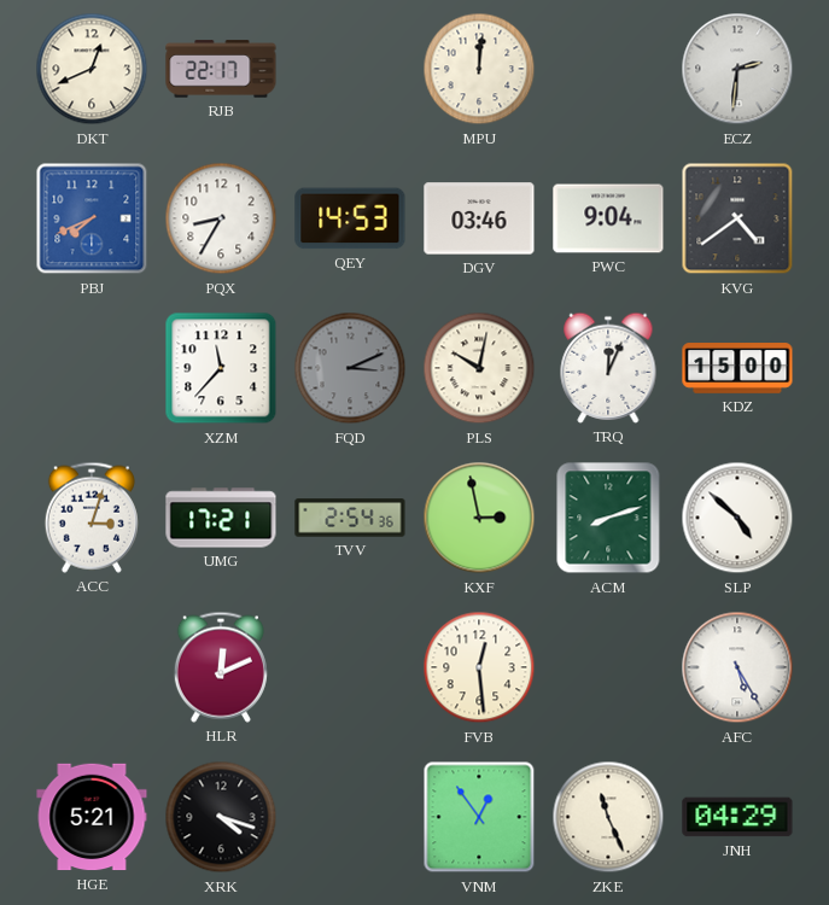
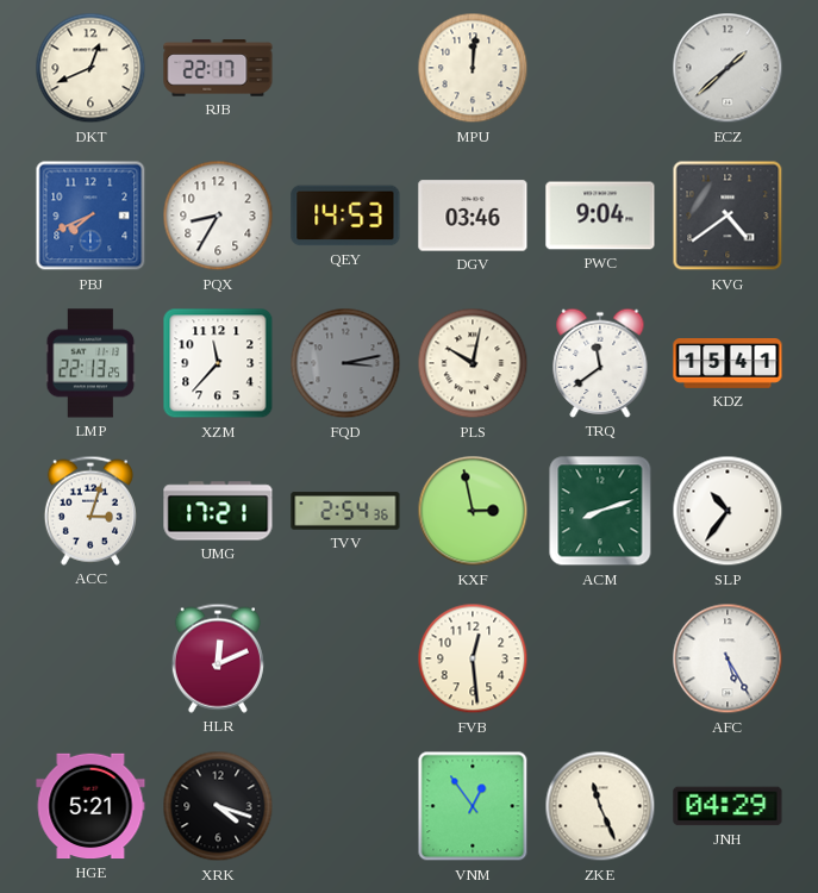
ECZ: 2:31 -> 1:38 (728, 68)
LMP: none -> 22:13 (90, 363)
FQD: 3:11 -> 3:13 (345, 363)
TRQ: 12:04 -> 11:39 (600, 363)
KDZ: 15:00 -> 15:41 (728, 364)
SLP: 4:52 -> 10:36 (728, 511)
